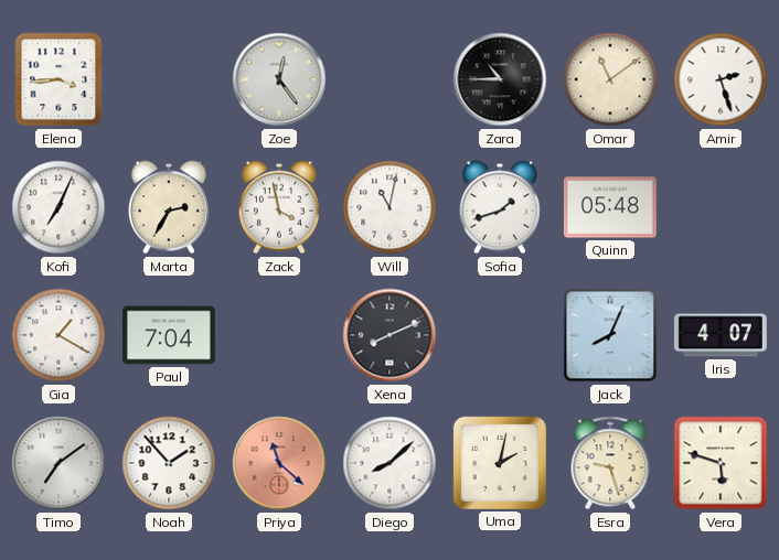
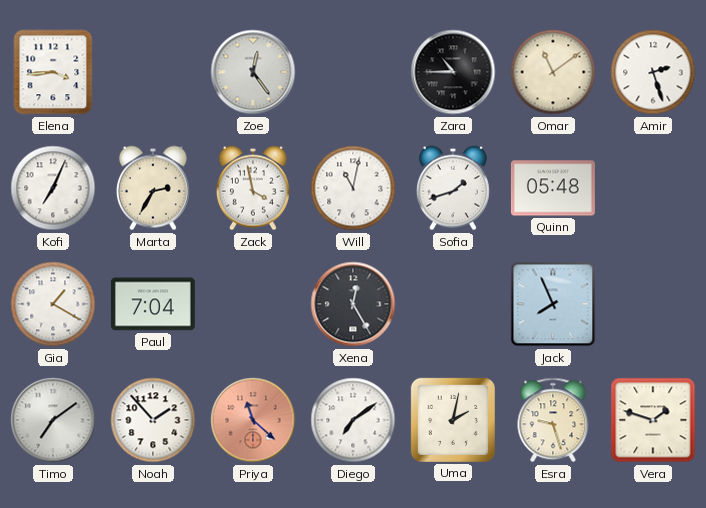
Xena: 8:11 -> 12:25 (353, 304)
Jack: 8:04 -> 7:56 (553, 304)
Iris: 4:07 -> none (721, 335)
Diego: 8:08 -> 7:09 (353, 420)
Vera: 5:48 -> 1:48 (653, 420)
